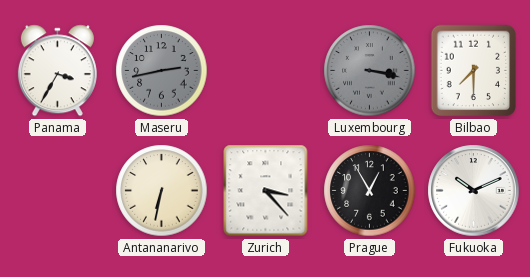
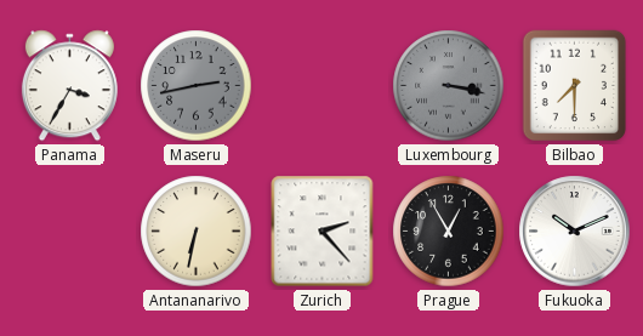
Zurich: 3:23 -> 2:23 (323, 232)
